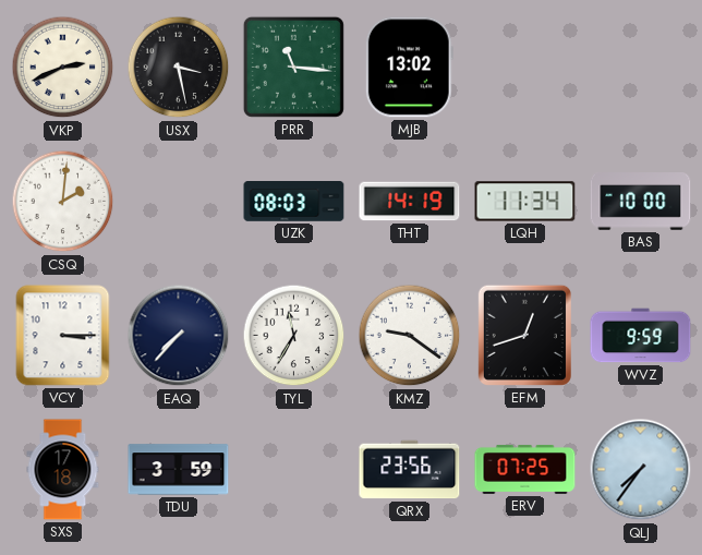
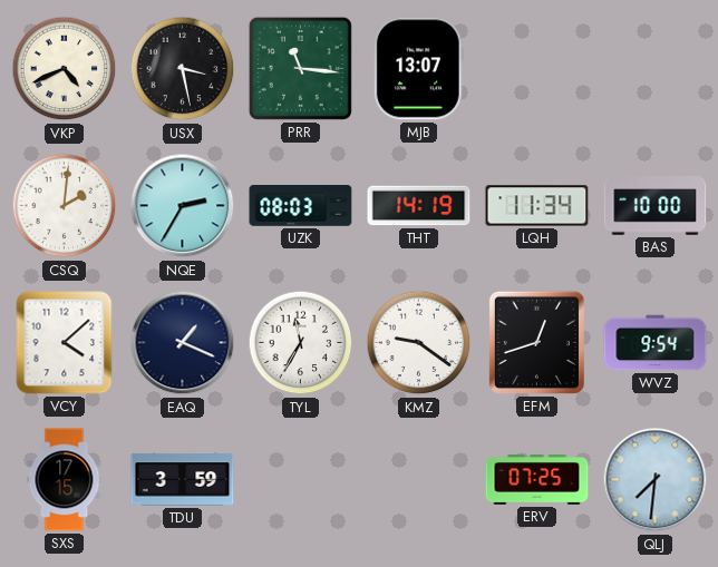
VKP: 2:41 -> 4:41 (65, 69)
MJB: 13:02 -> 13:07 (418, 69)
NQE: none -> 2:35 (183, 206)
VCY: 3:15 -> 4:08 (65, 343)
EAQ: 7:37 -> 1:19 (183, 343)
WVZ: 9:59 -> 9:54 (656, 343)
SXS: 17:18 -> 17:15 (65, 480)
QRX: 23:56 -> none (410, 470)
QLJ: 7:36 -> 7:31 (656, 480)
